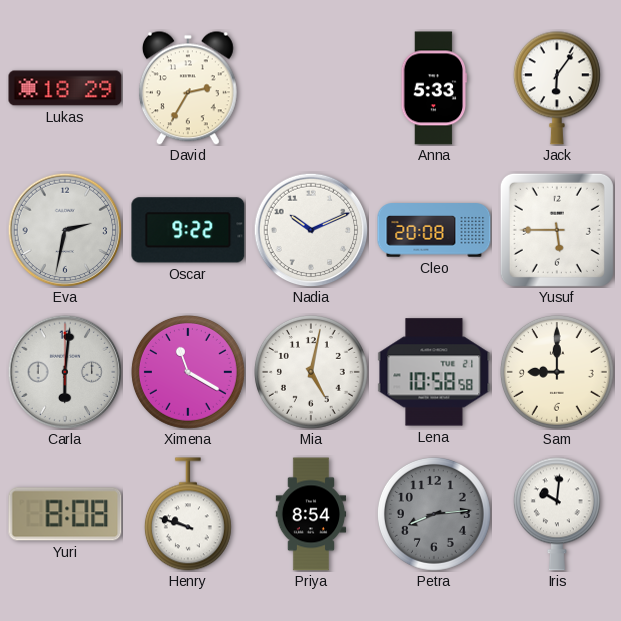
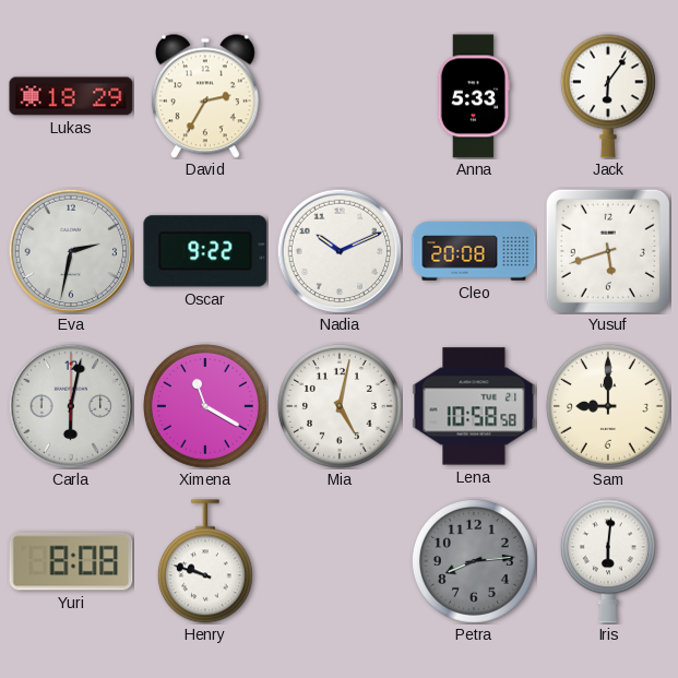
Yusuf: 5:45 -> 5:42 (608, 251)
Carla: 6:01 -> 6:02 (71, 406)
Priya: 8:54 -> none (311, 514)
Iris: 10:01 -> 6:01 (608, 561)
